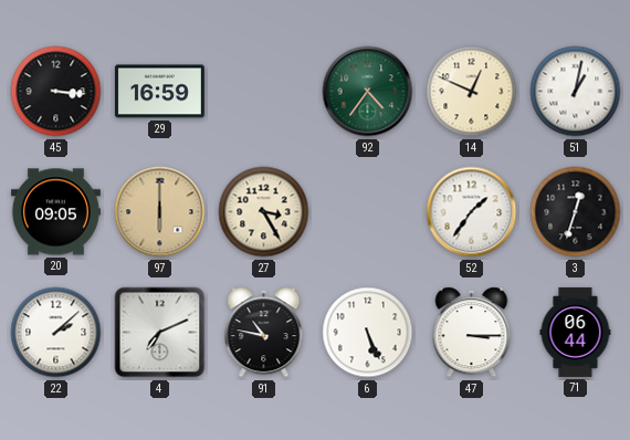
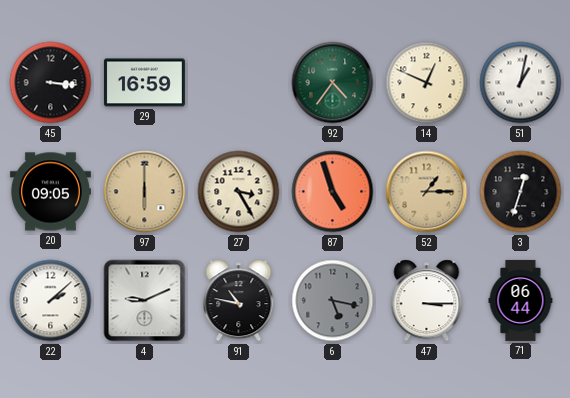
87: none -> 4:57 (333, 192)
52: 1:36 -> 1:15 (427, 192)
52 dial: white -> champagne (427, 192)
4: 7:11 -> 9:11 (145, 301)
6: 5:26 -> 5:17 (333, 301)
6 dial: white -> grey (333, 301)
